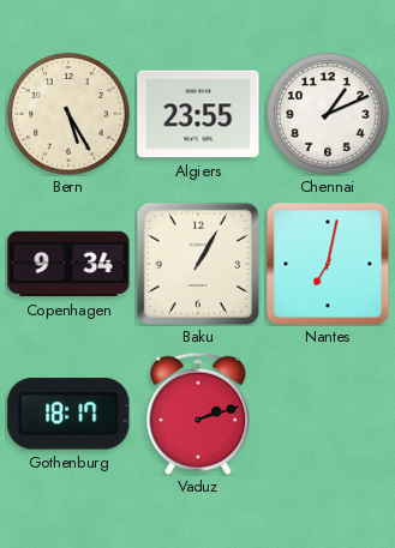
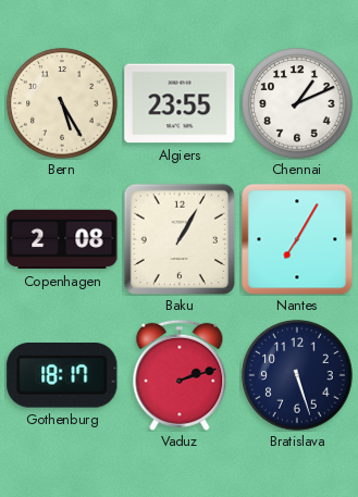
Copenhagen: 9:34 -> 2:08 (62, 239)
Nantes: 7:02 -> 7:05 (297, 239)
Bratislava: none -> 5:27 (297, 375)
